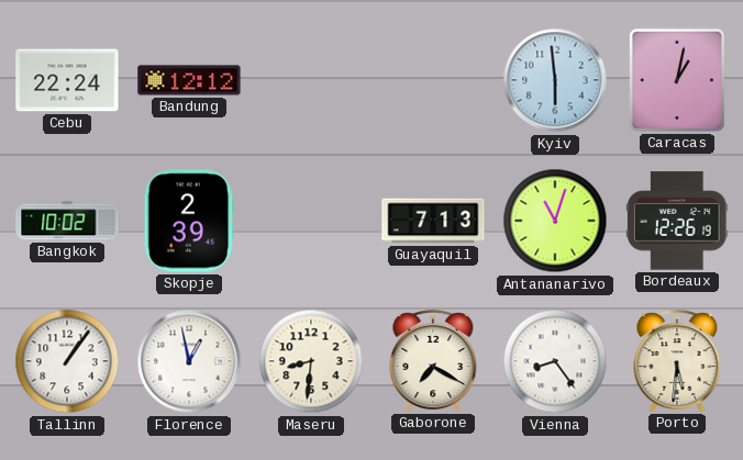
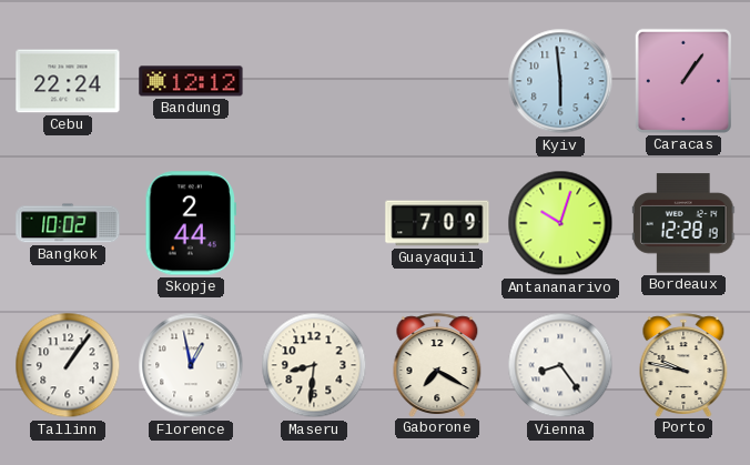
Caracas: 1:02 -> 1:06 (683, 81)
Skopje: 2:39 -> 2:44 (191, 223)
Guayaquil: 7:13 -> 7:09 (437, 223)
Antananarivo: 11:03 -> 10:03 (560, 223)
Bordeaux: 12:26 -> 12:28 (685, 223)
Porto: 5:31 -> 9:47 (683, 365)
